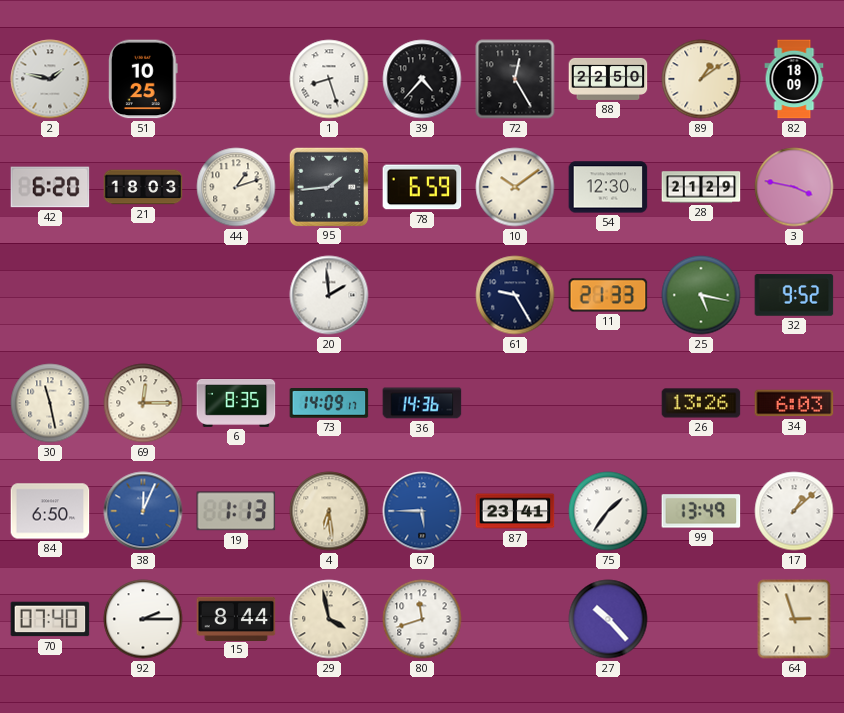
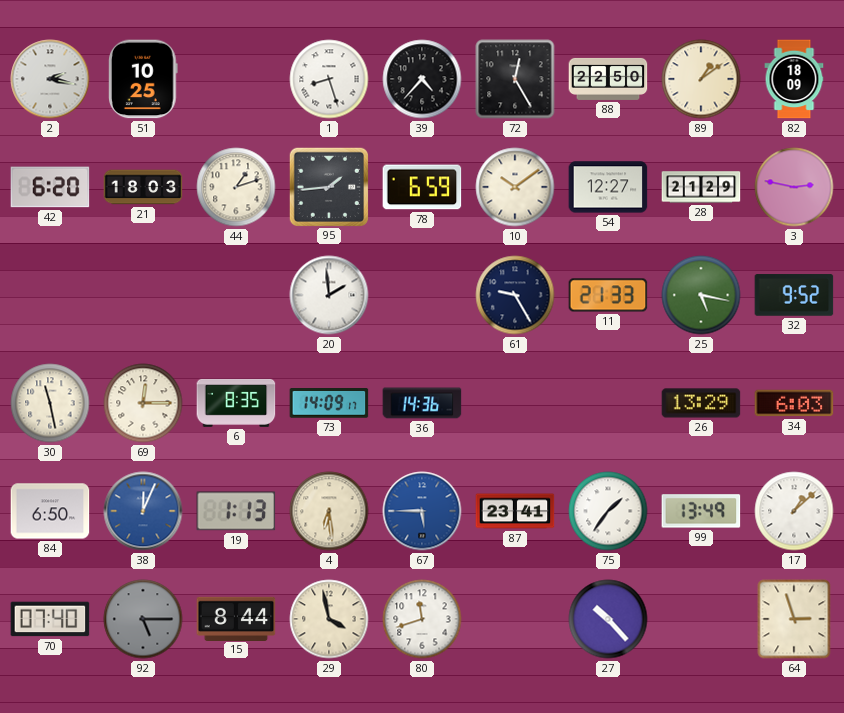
2: 1:47 -> 2:17 (50, 79)
54: 12:30 -> 12:27 (608, 187)
3: 3:47 -> 2:47 (794, 187)
26: 13:26 -> 13:29 (701, 403)
92: 2:15 -> 5:15 (143, 619)
92 dial: white -> grey (143, 619)
